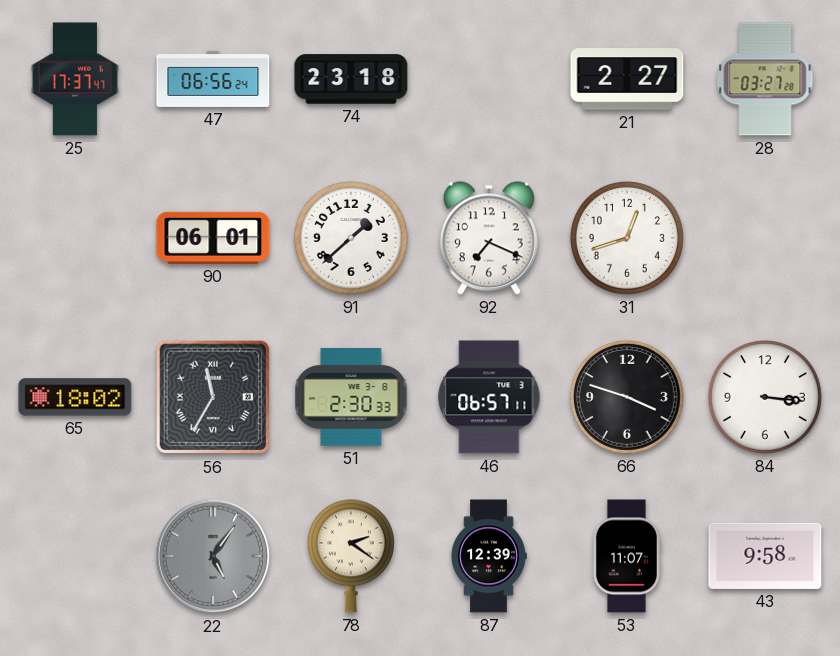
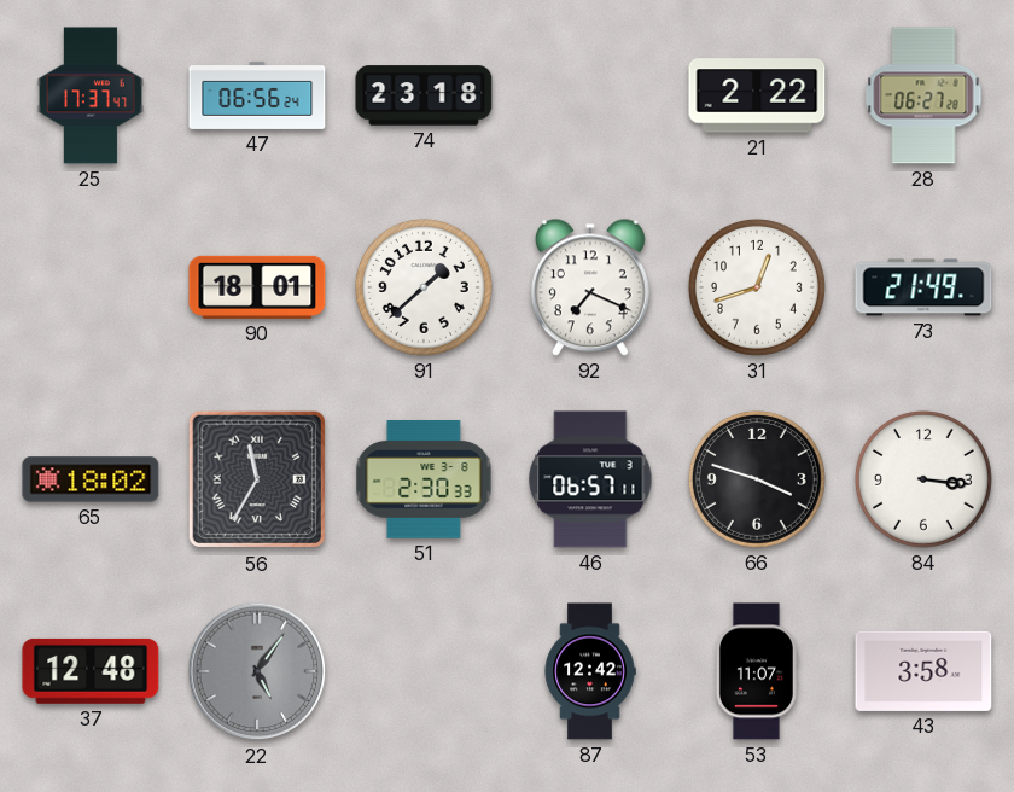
21: 2:27 -> 2:22 (757, 95)
28: 03:27 -> 06:27 (923, 95)
90: 06:01 -> 18:01 (257, 287)
73: none -> 21:49 (923, 287)
37: none -> 12:48 (91, 671)
78: 2:21 -> none (351, 556)
87: 12:39 -> 12:42 (590, 671)
43: 9:58 -> 3:58 (923, 671)
